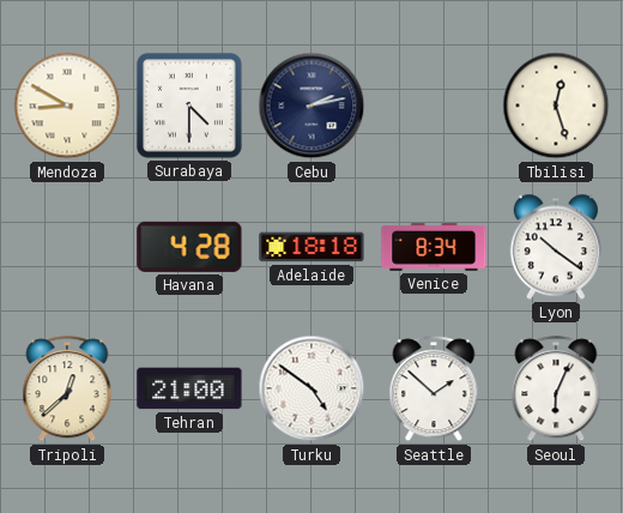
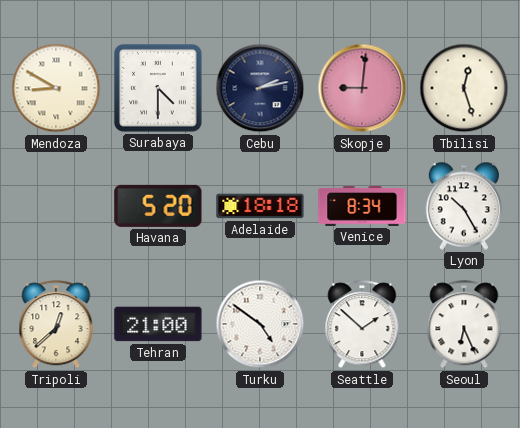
Skopje: none -> 9:01 (362, 88)
Havana: 4:28 -> 5:20 (158, 206)
Lyon: 10:21 -> 10:25 (463, 206)
Seoul: 6:04 -> 6:26 (464, 325)
